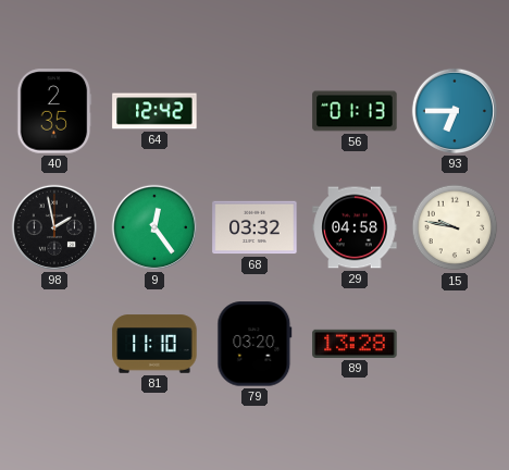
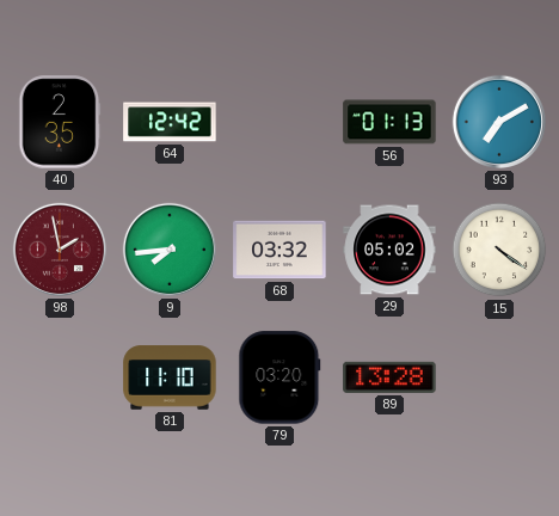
93: 6:45 -> 7:10 (499, 122)
98 dial: black -> burgundy (60, 250)
9: 12:24 -> 7:44 (170, 250)
29: 04:58 -> 05:02 (389, 250)
15: 9:47 -> 4:21 (499, 250)
